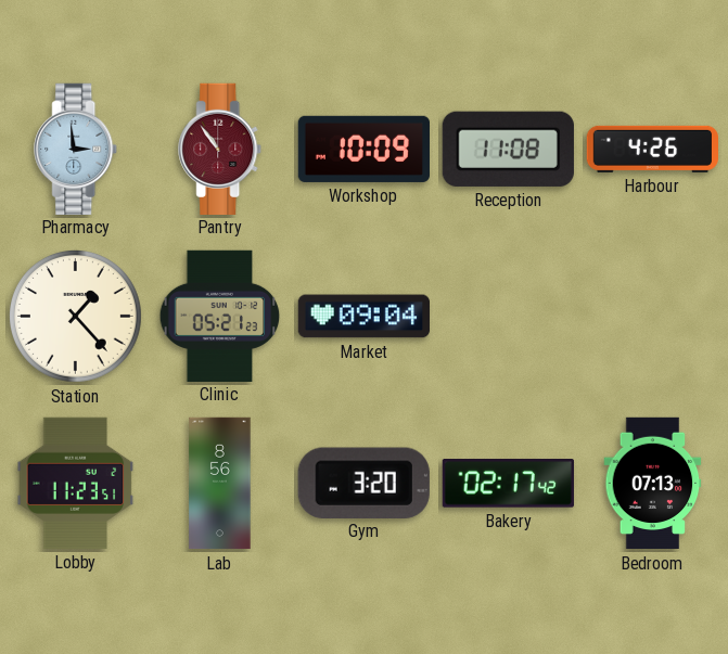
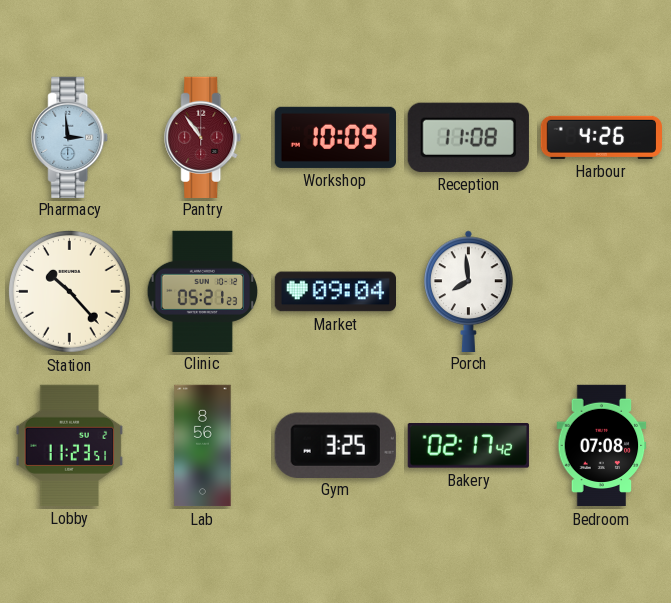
Station: 1:23 -> 10:23 (69, 291)
Porch: none -> 7:59 (469, 291)
Gym: 3:20 -> 3:25 (335, 445)
Bedroom: 07:13 -> 07:08 (602, 446)
